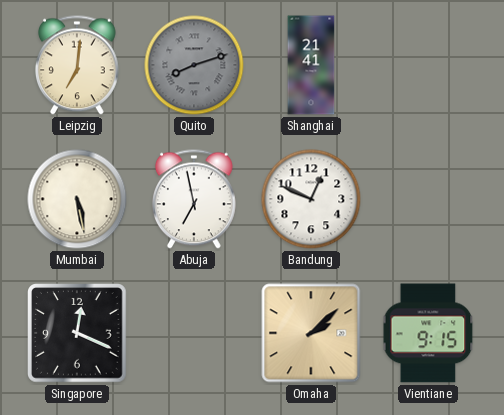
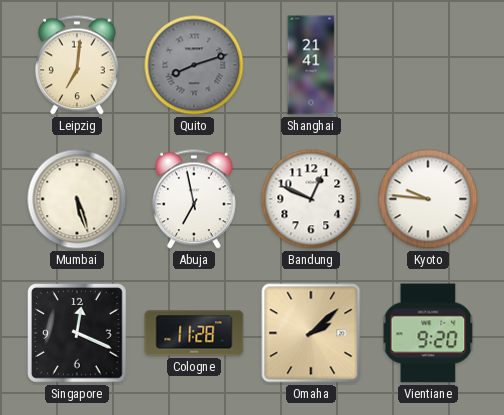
Mumbai: 5:28 -> 5:27 (77, 199)
Kyoto: none -> 9:46 (428, 199)
Cologne: none -> 11:28 (194, 333)
Vientiane: 9:15 -> 9:20 (428, 333)
